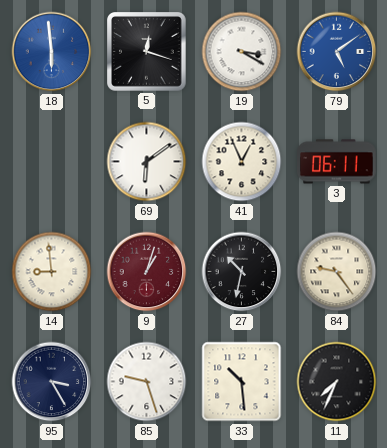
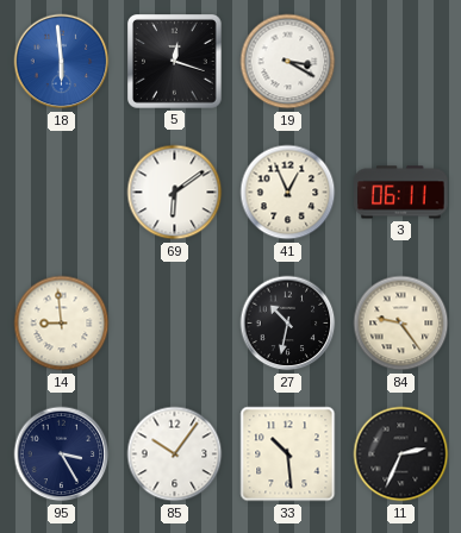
79: 5:09 -> none (337, 52)
9: 1:03 -> none (147, 272)
85: 9:27 -> 10:06 (175, 454)
11: 7:34 -> 2:34 (401, 454)
